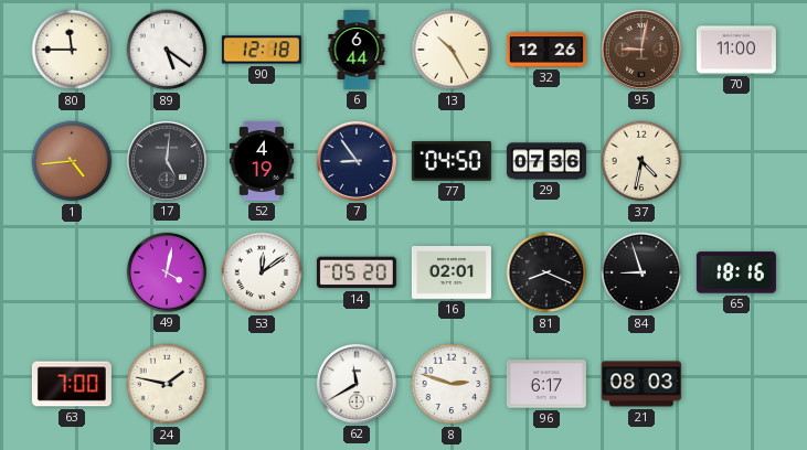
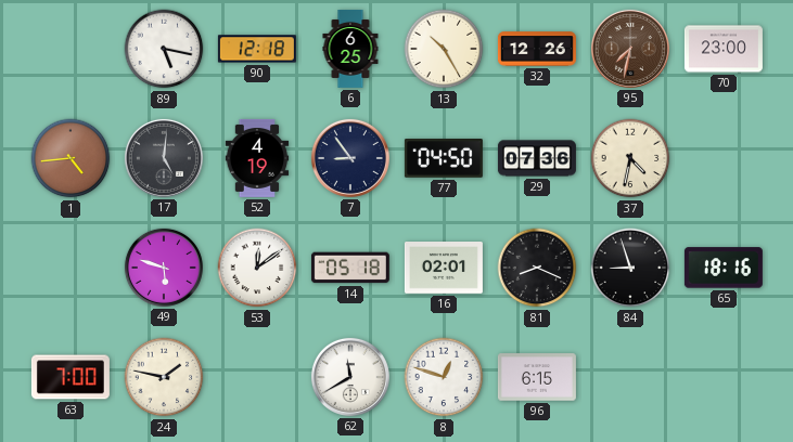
80: 11:45 -> none (72, 50)
89: 5:21 -> 5:17 (164, 49)
6: 6:44 -> 6:25 (350, 49)
95: 9:02 -> 7:32 (630, 49)
70: 11:00 -> 23:00 (724, 49)
49: 4:02 -> 5:48 (164, 268)
14: 05:20 -> 05:18 (350, 268)
8: 2:48 -> 12:48 (444, 377)
96: 6:17 -> 6:15 (537, 377)
21: 08:03 -> none (641, 384)
